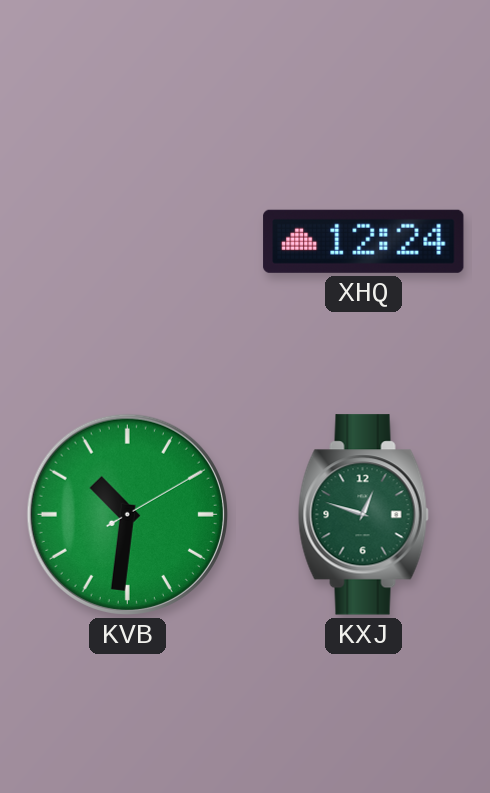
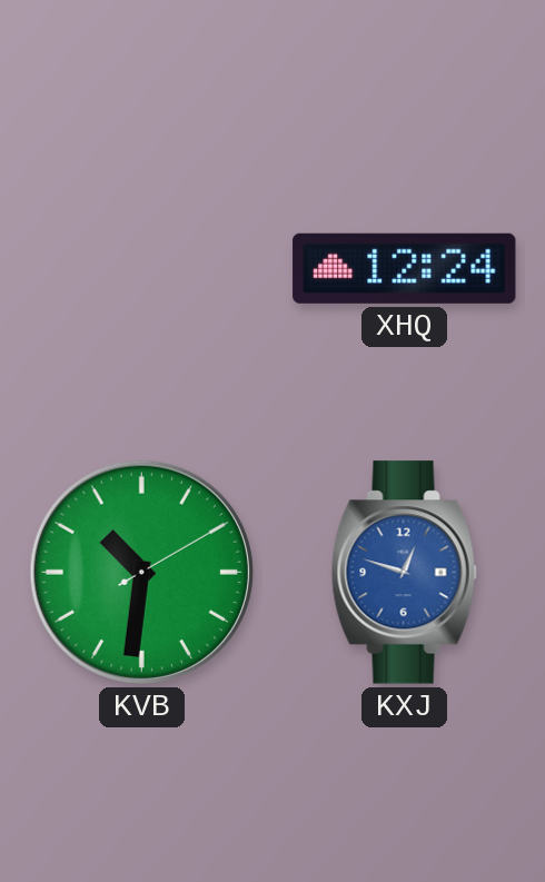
KXJ dial: green -> blue (404, 573)
